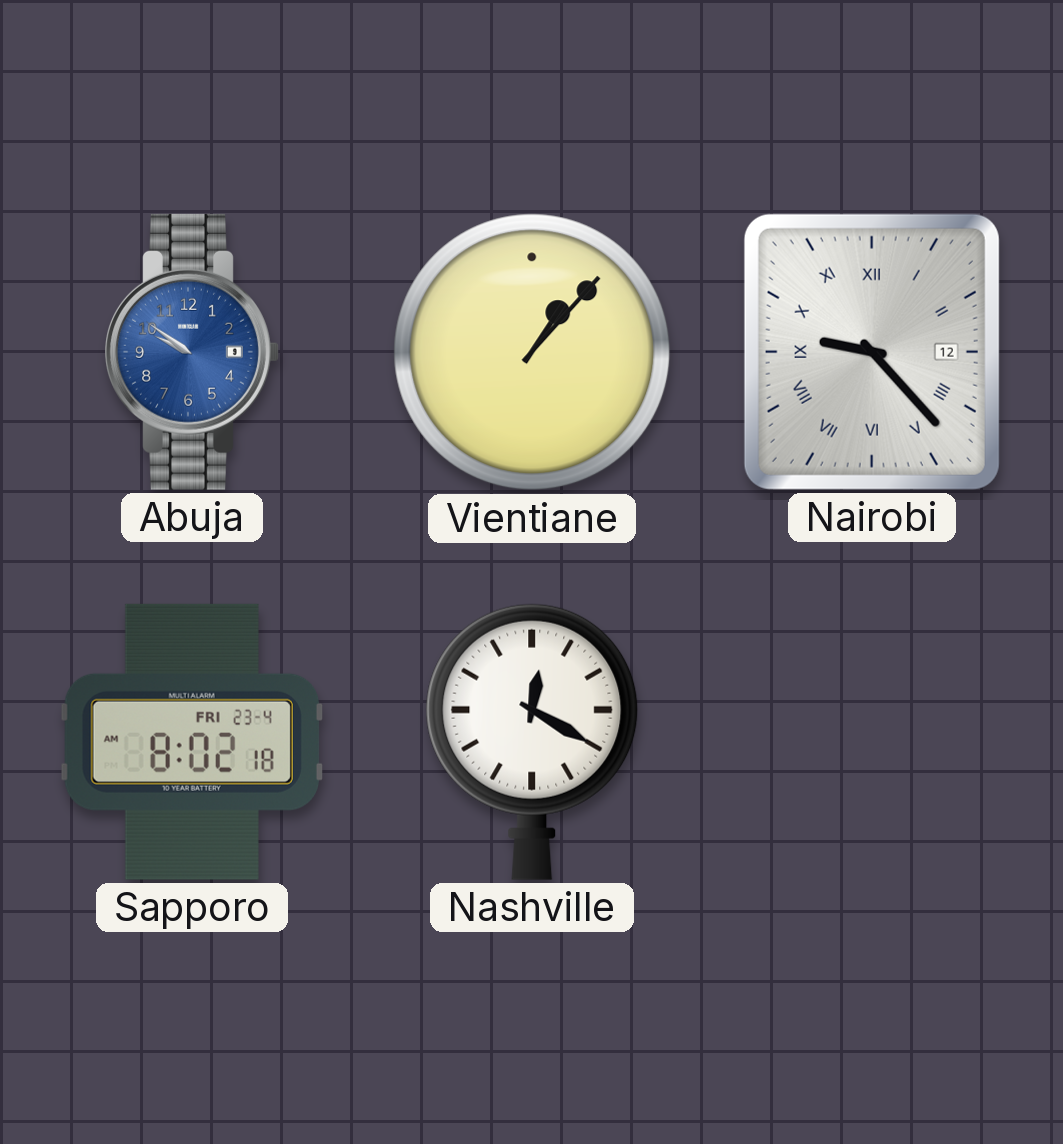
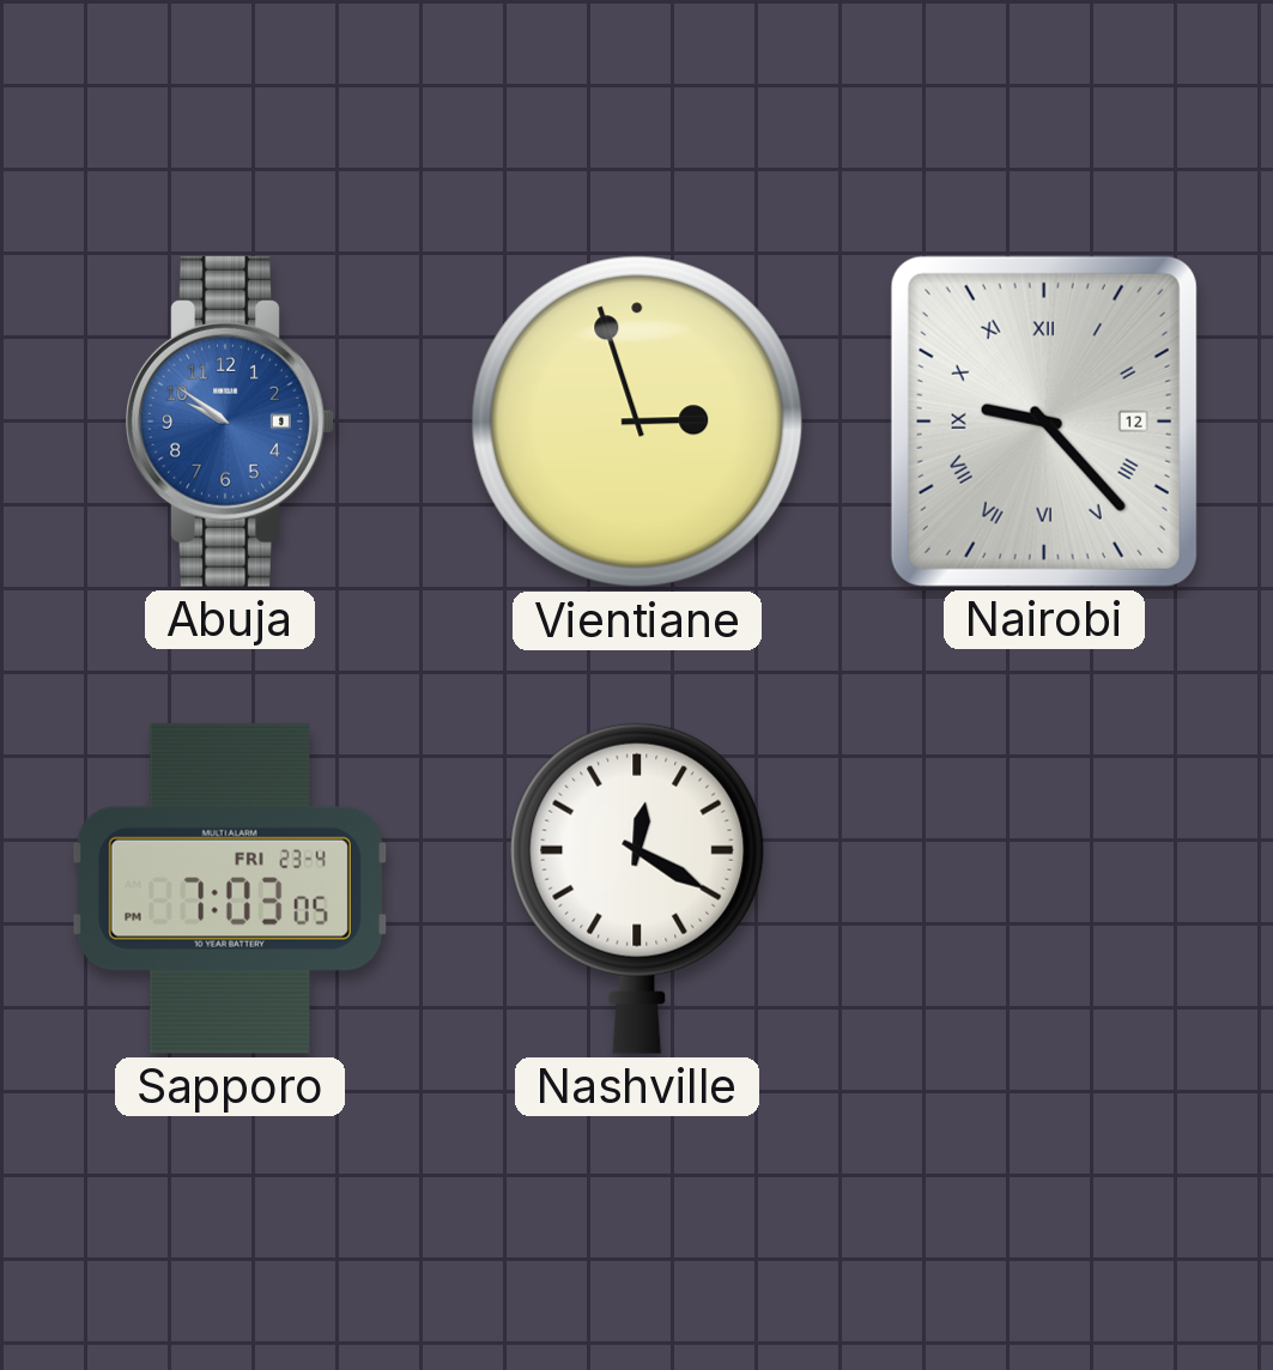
Vientiane: 1:07 -> 2:57 (637, 422)
Sapporo: 8:02 -> 7:03 (230, 889)
